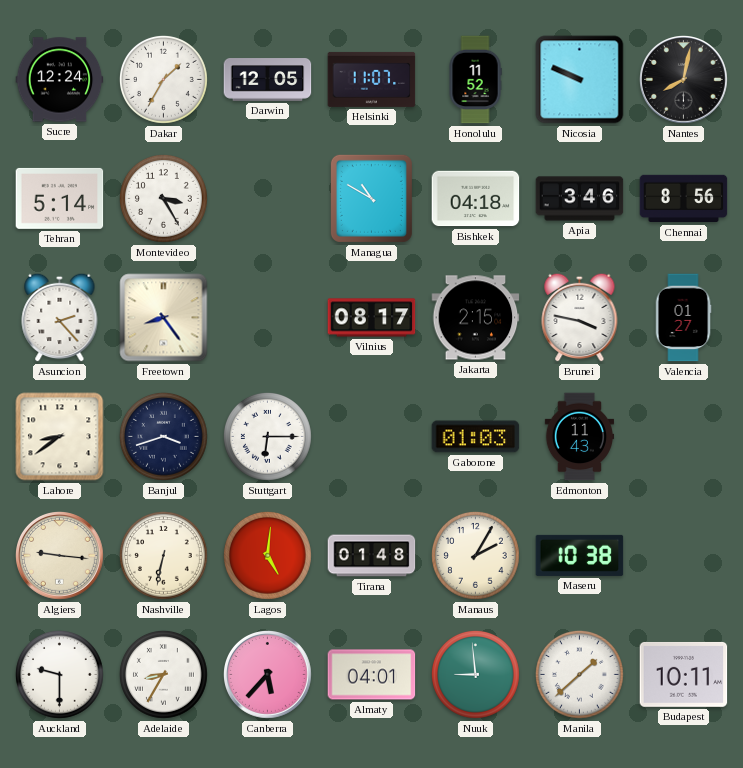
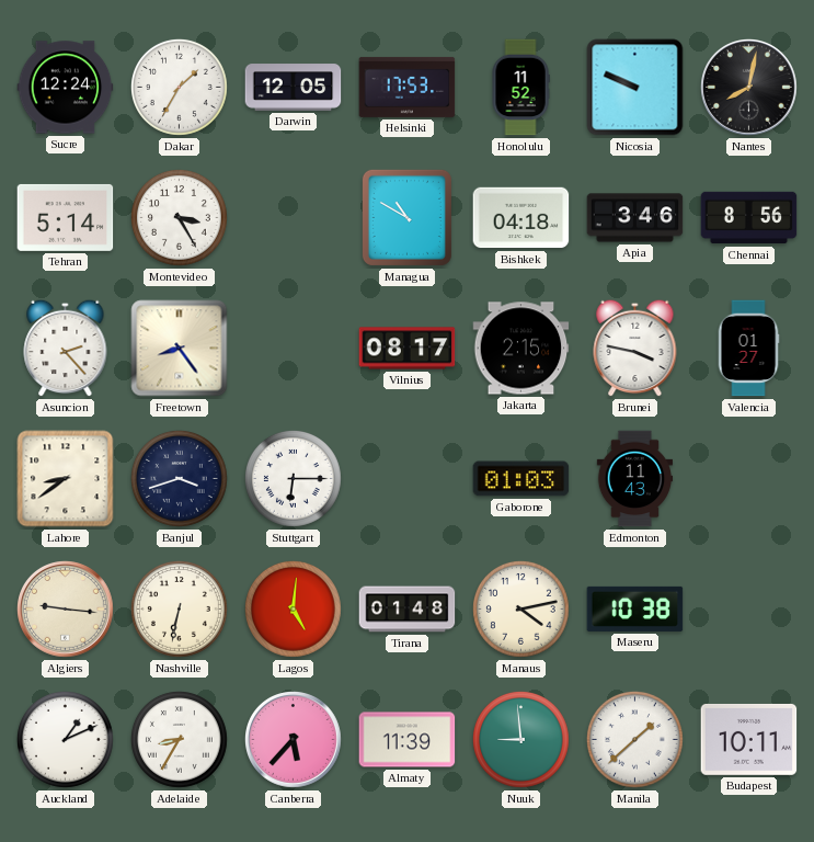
Helsinki: 11:07 -> 17:53 (408, 87)
Manaus: 2:05 -> 4:13 (520, 608)
Auckland: 9:30 -> 1:11 (65, 739)
Almaty: 04:01 -> 11:39 (408, 740)
